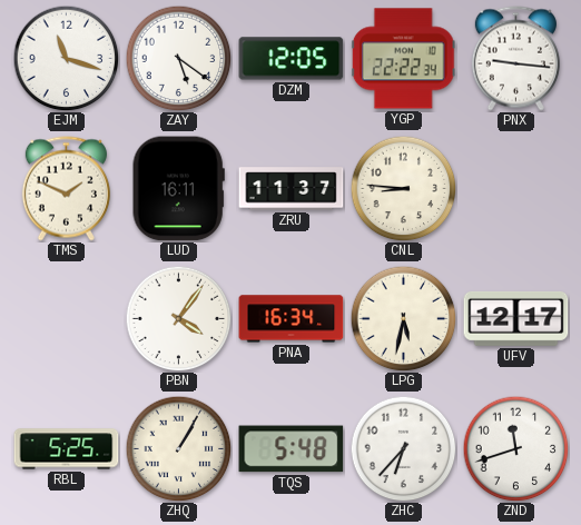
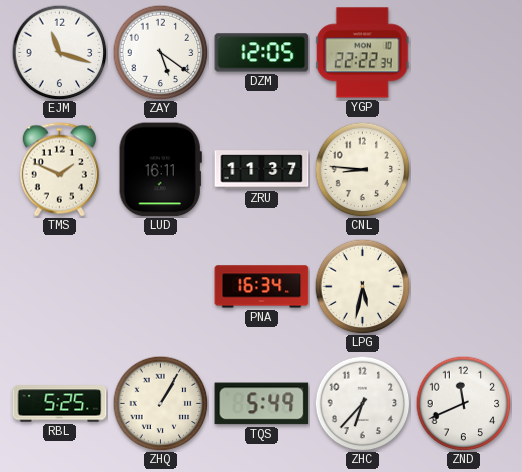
PNX: 9:16 -> none (515, 59)
PBN: 4:06 -> none (178, 318)
UFV: 12:17 -> none (516, 319)
TQS: 5:48 -> 5:49 (262, 404)
ZND: 11:42 -> 11:41 (463, 403)
